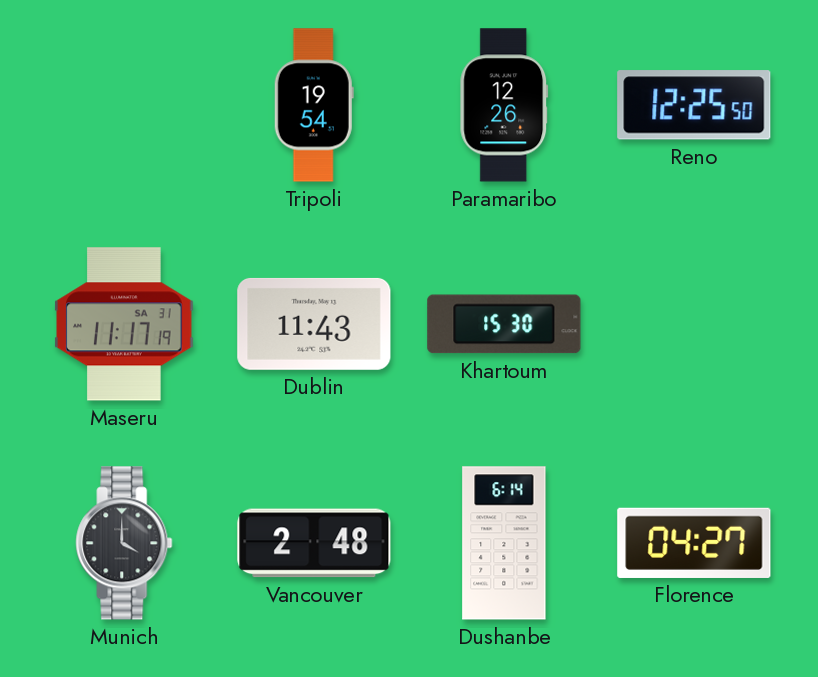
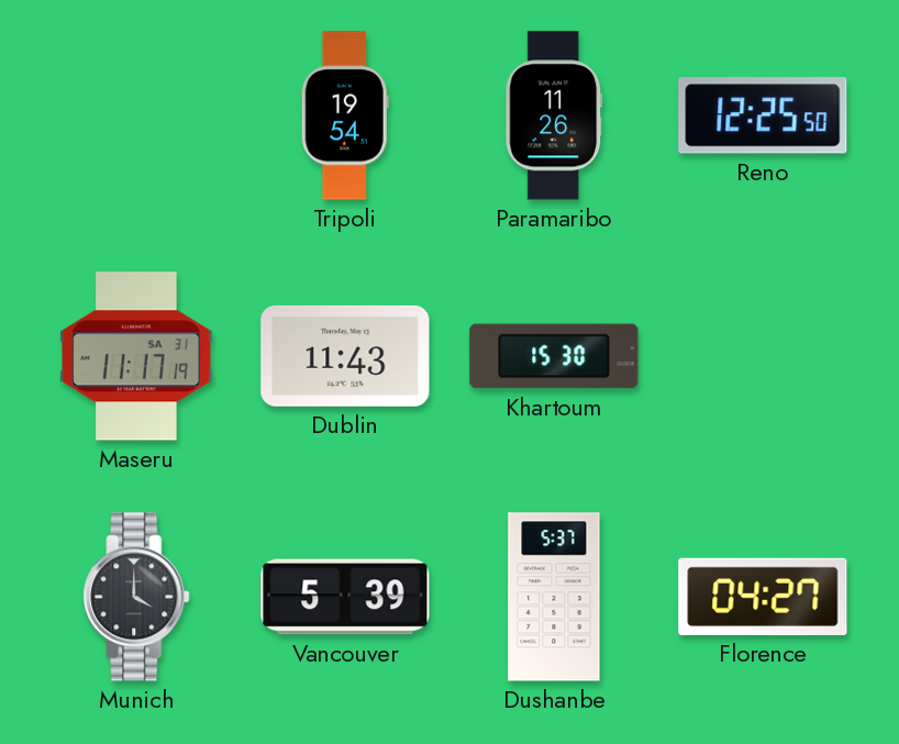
Paramaribo: 12:26 -> 11:26 (554, 115)
Vancouver: 2:48 -> 5:39 (345, 597)
Dushanbe: 6:14 -> 5:37 (554, 597)
